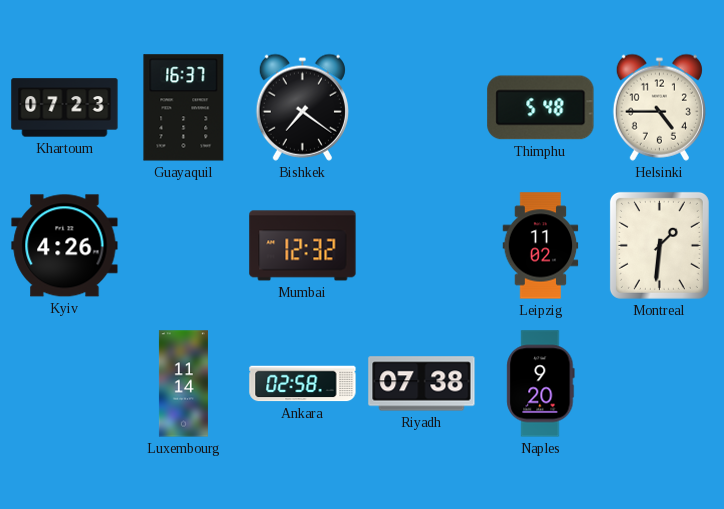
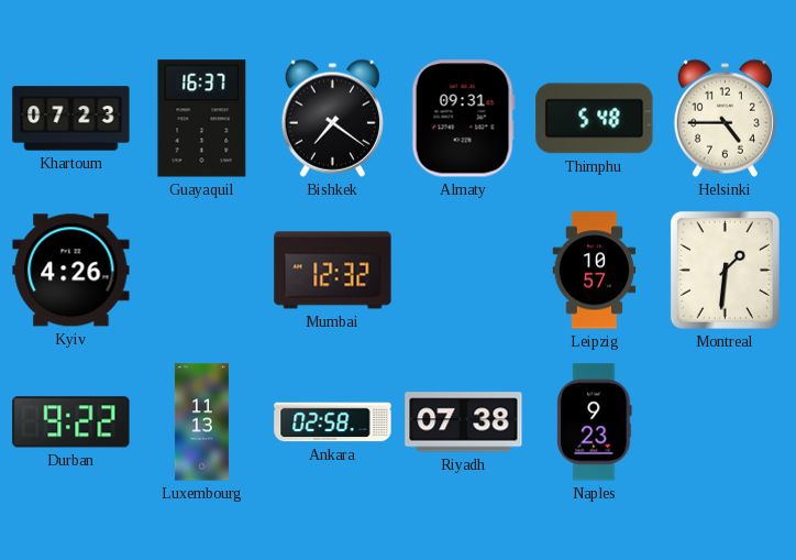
Almaty: none -> 09:31 (463, 119)
Leipzig: 11:02 -> 10:57 (595, 271)
Durban: none -> 9:22 (71, 422)
Luxembourg: 11:14 -> 11:13 (201, 422)
Naples: 9:20 -> 9:23 (595, 422)
